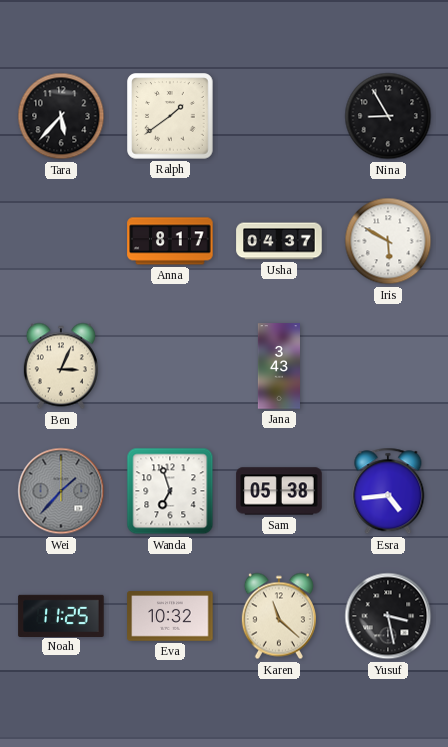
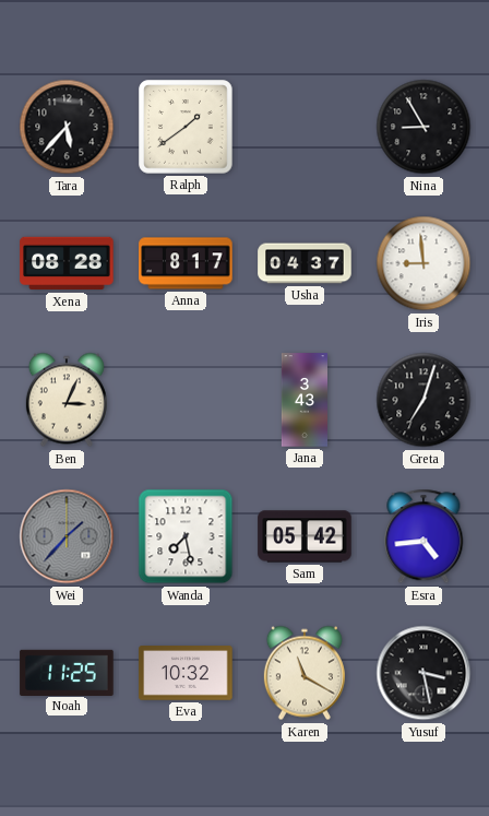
Xena: none -> 08:28 (67, 263)
Iris: 5:50 -> 8:59 (424, 263)
Greta: none -> 7:03 (424, 400)
Wanda: 6:57 -> 7:28 (186, 536)
Sam: 05:38 -> 05:42 (305, 536)
Karen: 11:22 -> 11:20 (305, 673)
